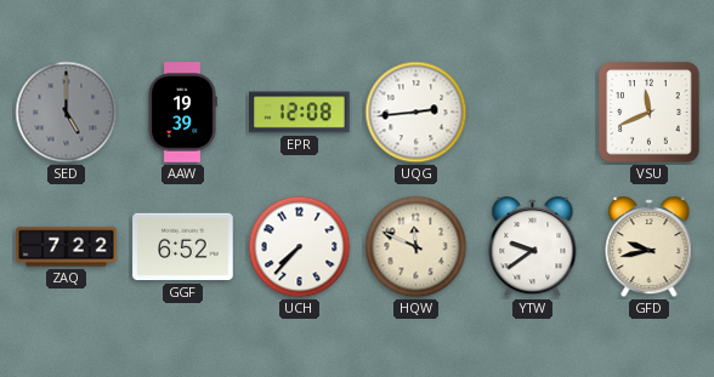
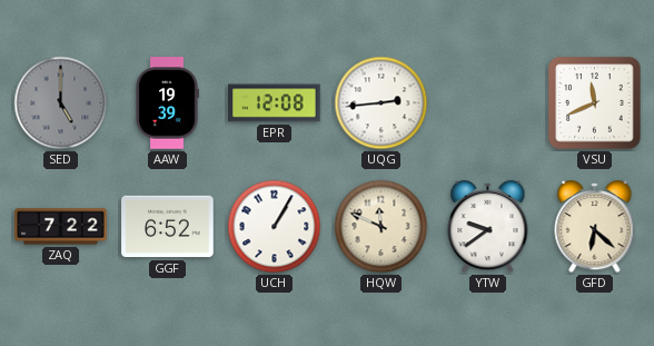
UCH: 7:37 -> 1:05 (275, 227)
GFD: 9:43 -> 6:22 (595, 227)
